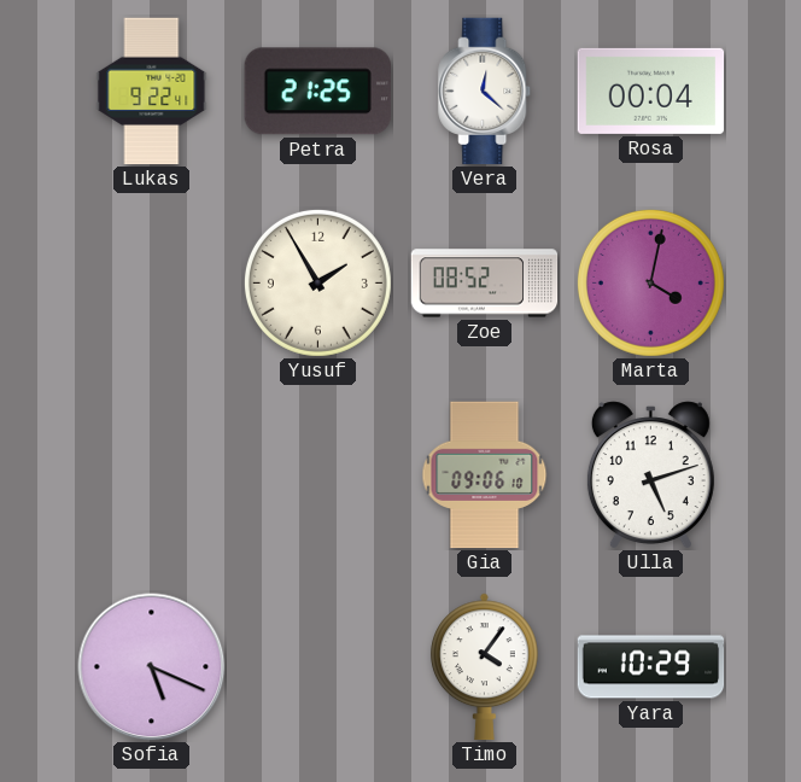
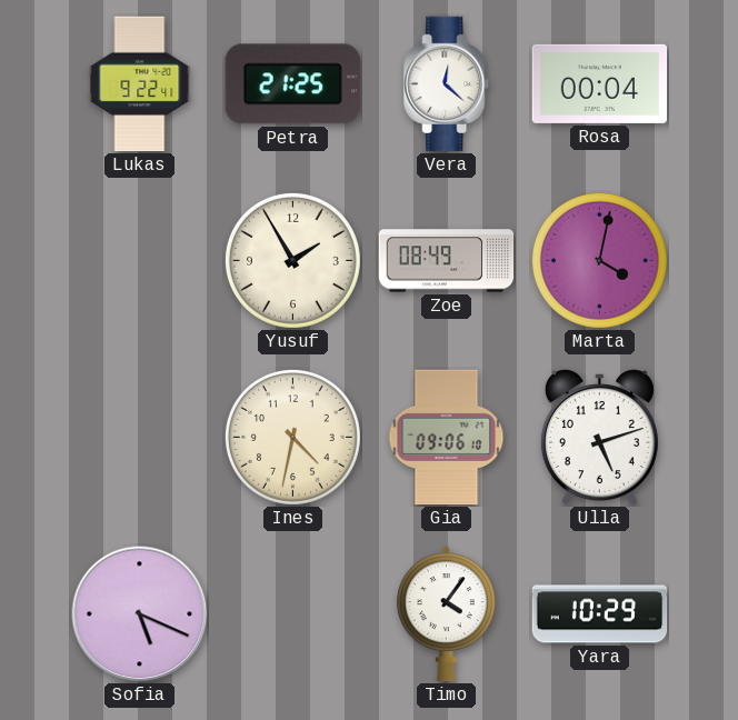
Zoe: 08:52 -> 08:49 (447, 261)
Ines: none -> 4:32 (292, 437)
